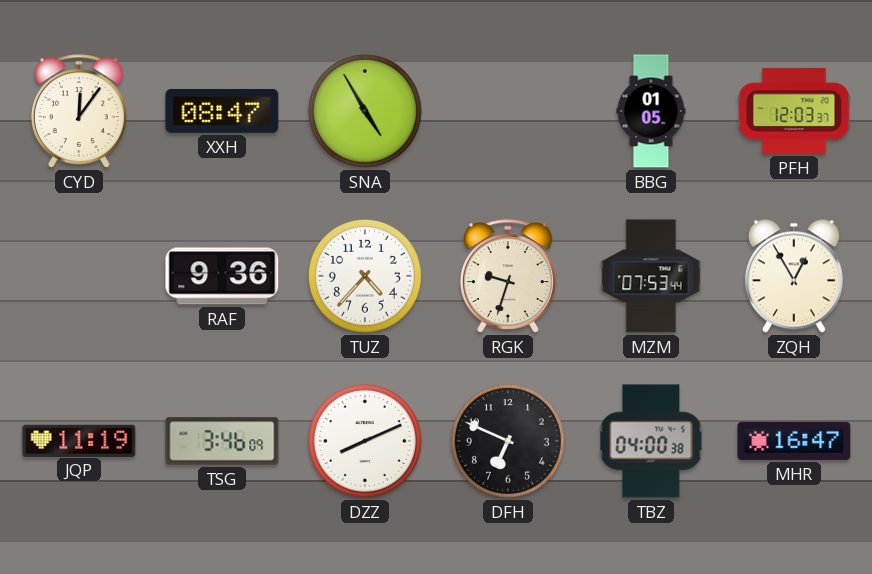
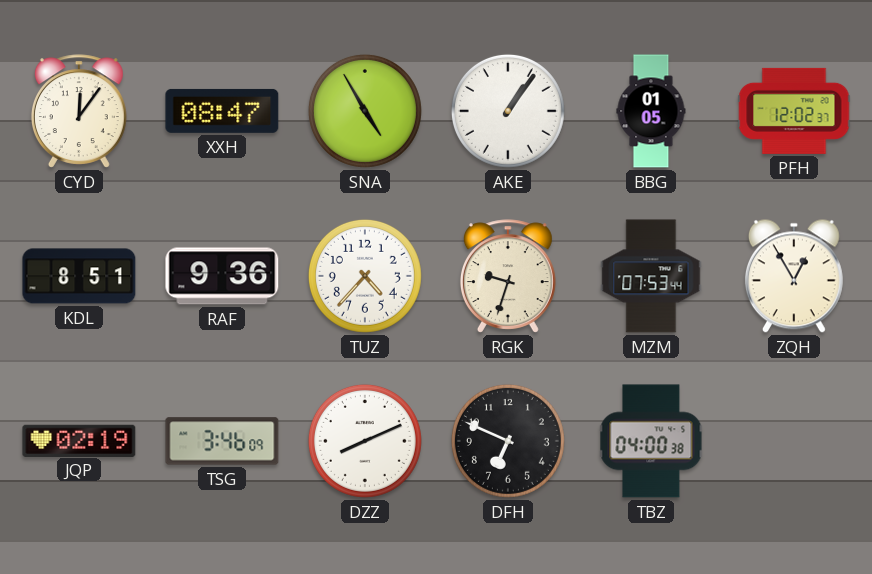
AKE: none -> 1:06 (508, 111)
PFH: 12:03 -> 12:02 (794, 111)
KDL: none -> 8:51 (79, 276)
JQP: 11:19 -> 02:19 (79, 440)
MHR: 16:47 -> none (794, 441)
